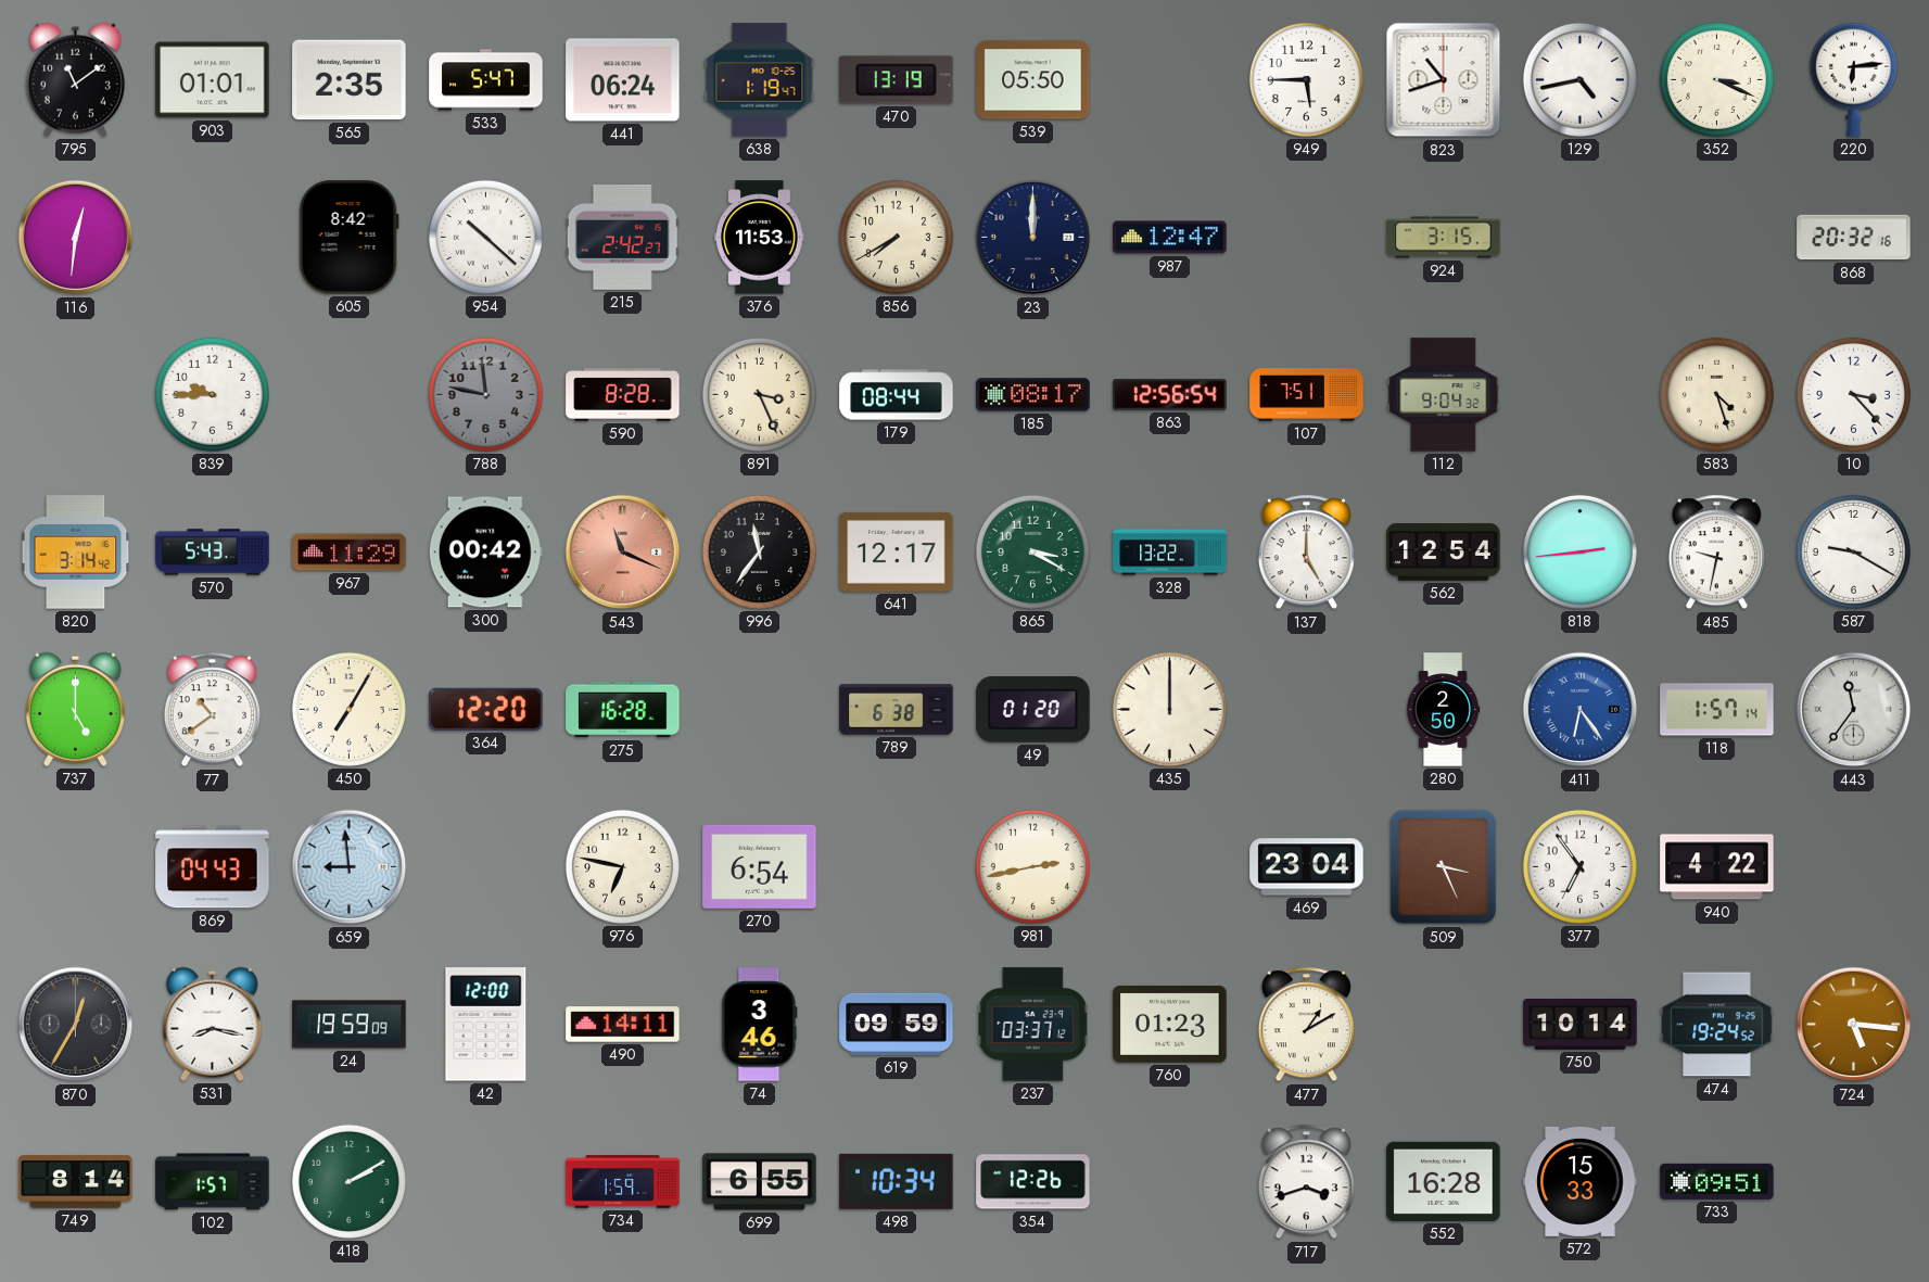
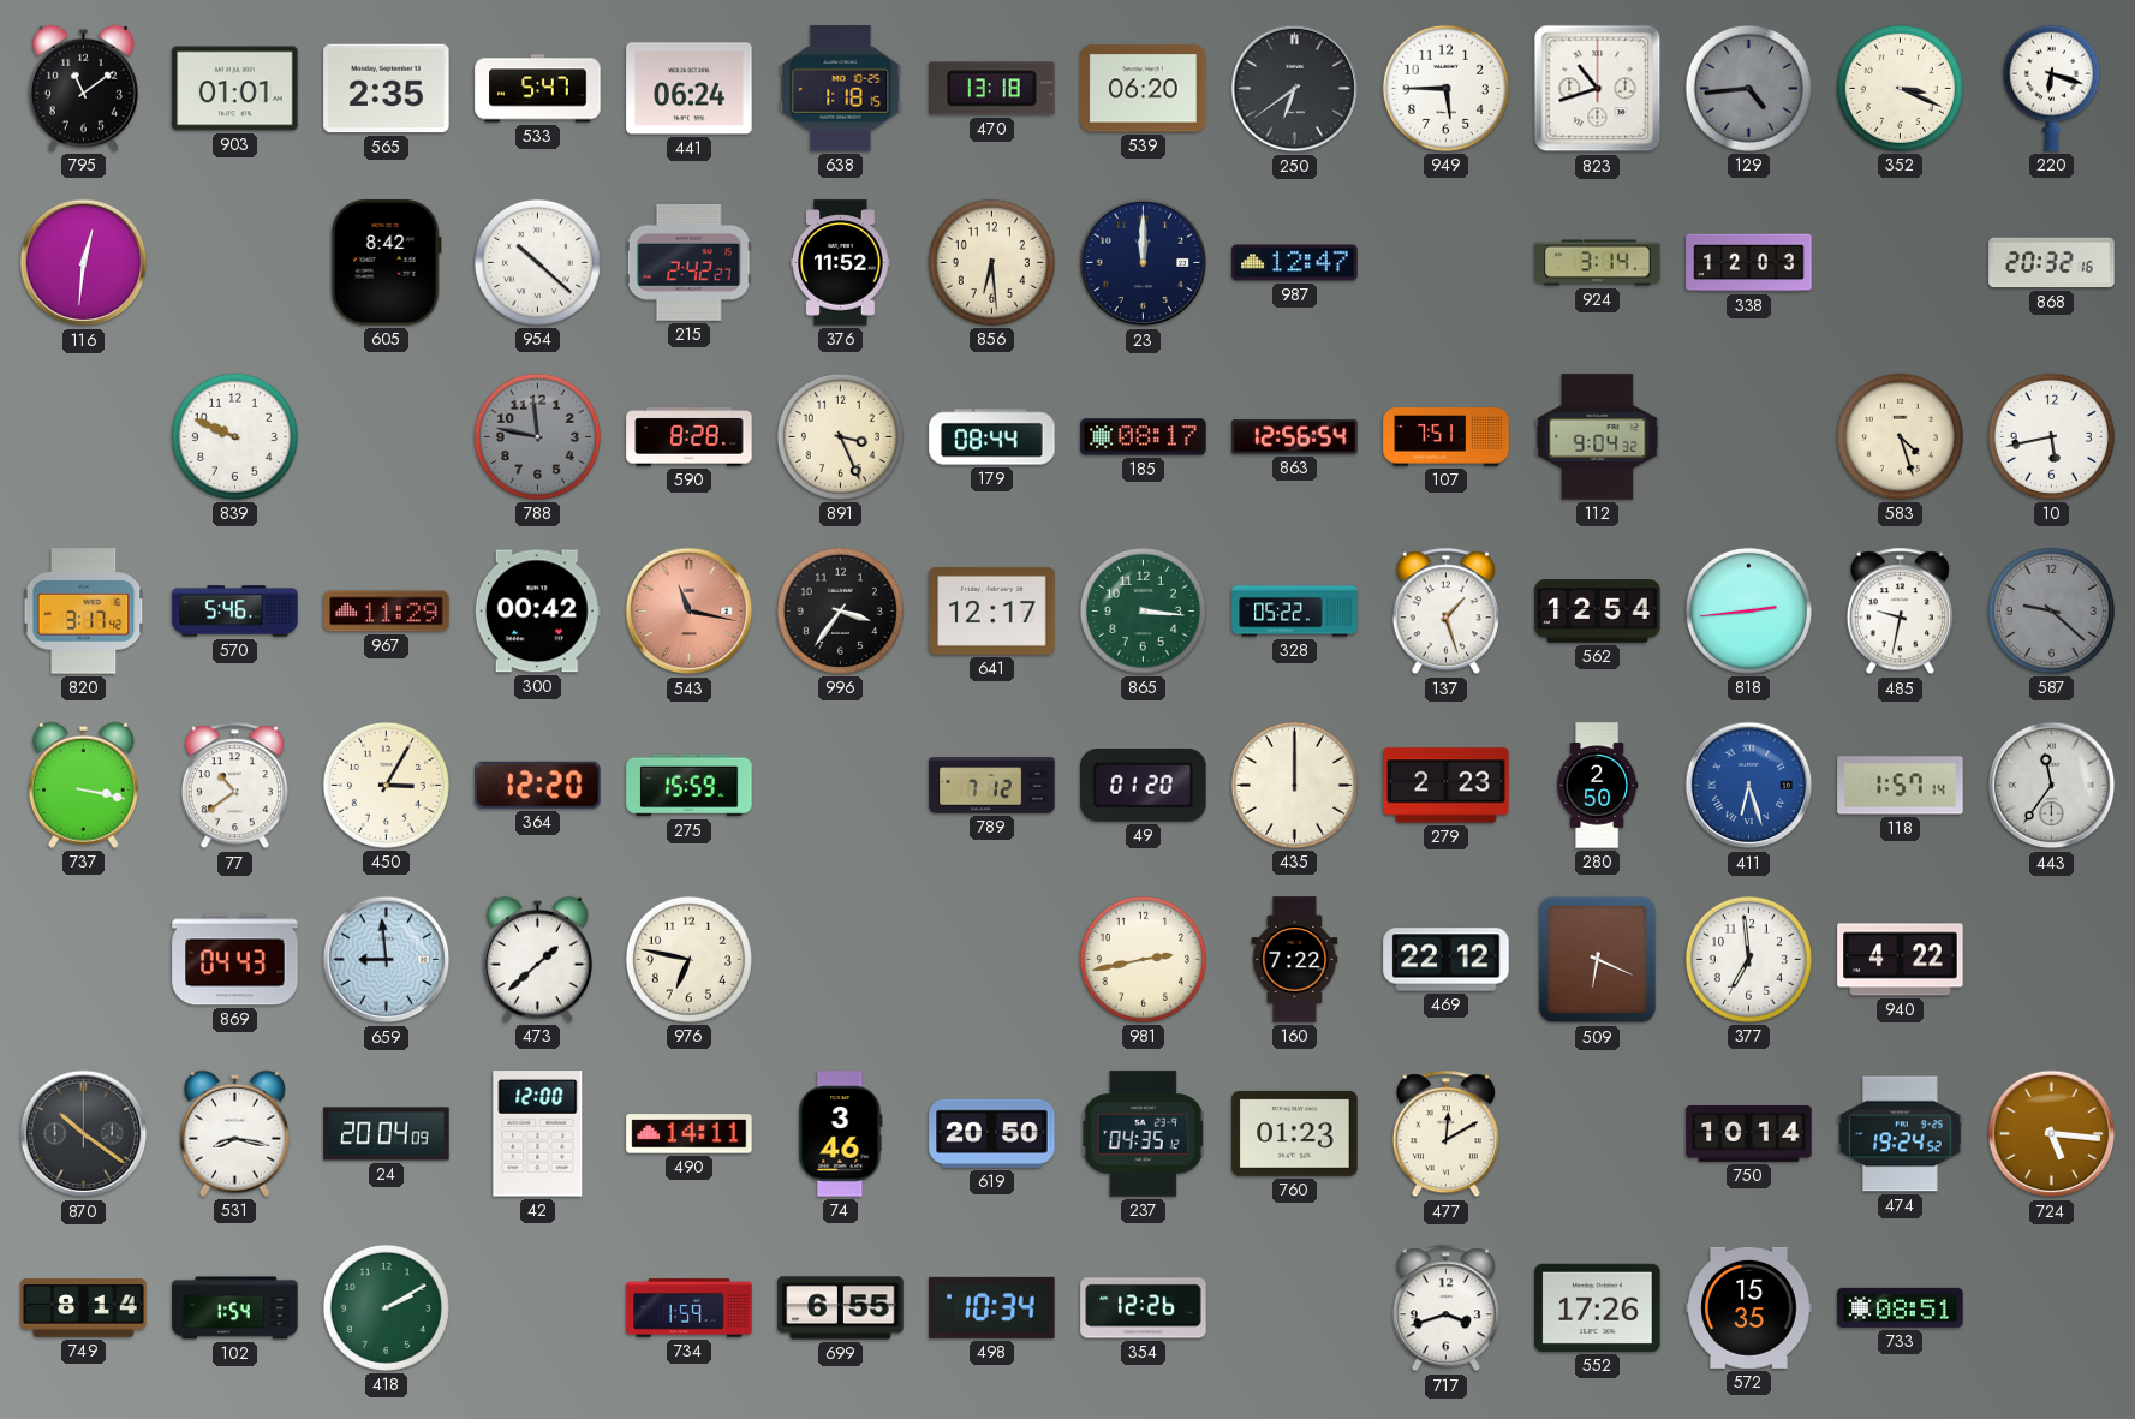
638: 1:19 -> 1:18 (841, 89)
470: 13:19 -> 13:18 (992, 89)
539: 05:50 -> 06:20 (1144, 89)
250: none -> 6:39 (1295, 89)
129: 4:43 -> 4:44 (1748, 88)
129 dial: white -> grey (1748, 88)
220: 6:14 -> 6:18 (2051, 88)
376: 11:53 -> 11:52 (841, 263)
856: 7:40 -> 6:29 (991, 262)
924: 3:15 -> 3:14 (1598, 263)
338: none -> 12:03 (1749, 263)
839: 9:45 -> 9:49 (234, 436)
10: 3:23 -> 5:43 (2051, 436)
820: 3:14 -> 3:17 (84, 612)
570: 5:43 -> 5:46 (235, 612)
543: 11:19 -> 11:17 (690, 612)
996: 11:36 -> 3:36 (840, 610)
865: 3:20 -> 3:16 (1143, 610)
328: 13:22 -> 05:22 (1295, 612)
137: 5:00 -> 1:27 (1445, 612)
587: 9:20 -> 9:22 (2051, 610)
587 dial: white -> grey (2051, 610)
737: 5:00 -> 3:17 (83, 785)
450: 7:05 -> 3:05 (386, 785)
275: 16:28 -> 15:59 (690, 786)
789: 6:38 -> 7:12 (992, 786)
279: none -> 2:23 (1447, 786)
411: 6:24 -> 6:27 (1749, 786)
473: none -> 1:38 (537, 959)
270: 6:54 -> none (760, 866)
160: none -> 7:22 (1295, 960)
469: 23:04 -> 22:12 (1447, 960)
509: 3:26 -> 6:19 (1598, 960)
377: 6:54 -> 6:59 (1748, 959)
870: 12:35 -> 10:21 (84, 1134)
24: 19:59 -> 20:04 (387, 1134)
619: 09:59 -> 20:50 (992, 1133)
237: 03:37 -> 04:35 (1144, 1134)
477: 1:10 -> 12:10 (1445, 1134)
102: 1:57 -> 1:54 (235, 1308)
552: 16:28 -> 17:26 (1598, 1307)
572: 15:33 -> 15:35 (1749, 1307)
733: 09:51 -> 08:51 (1901, 1307)
